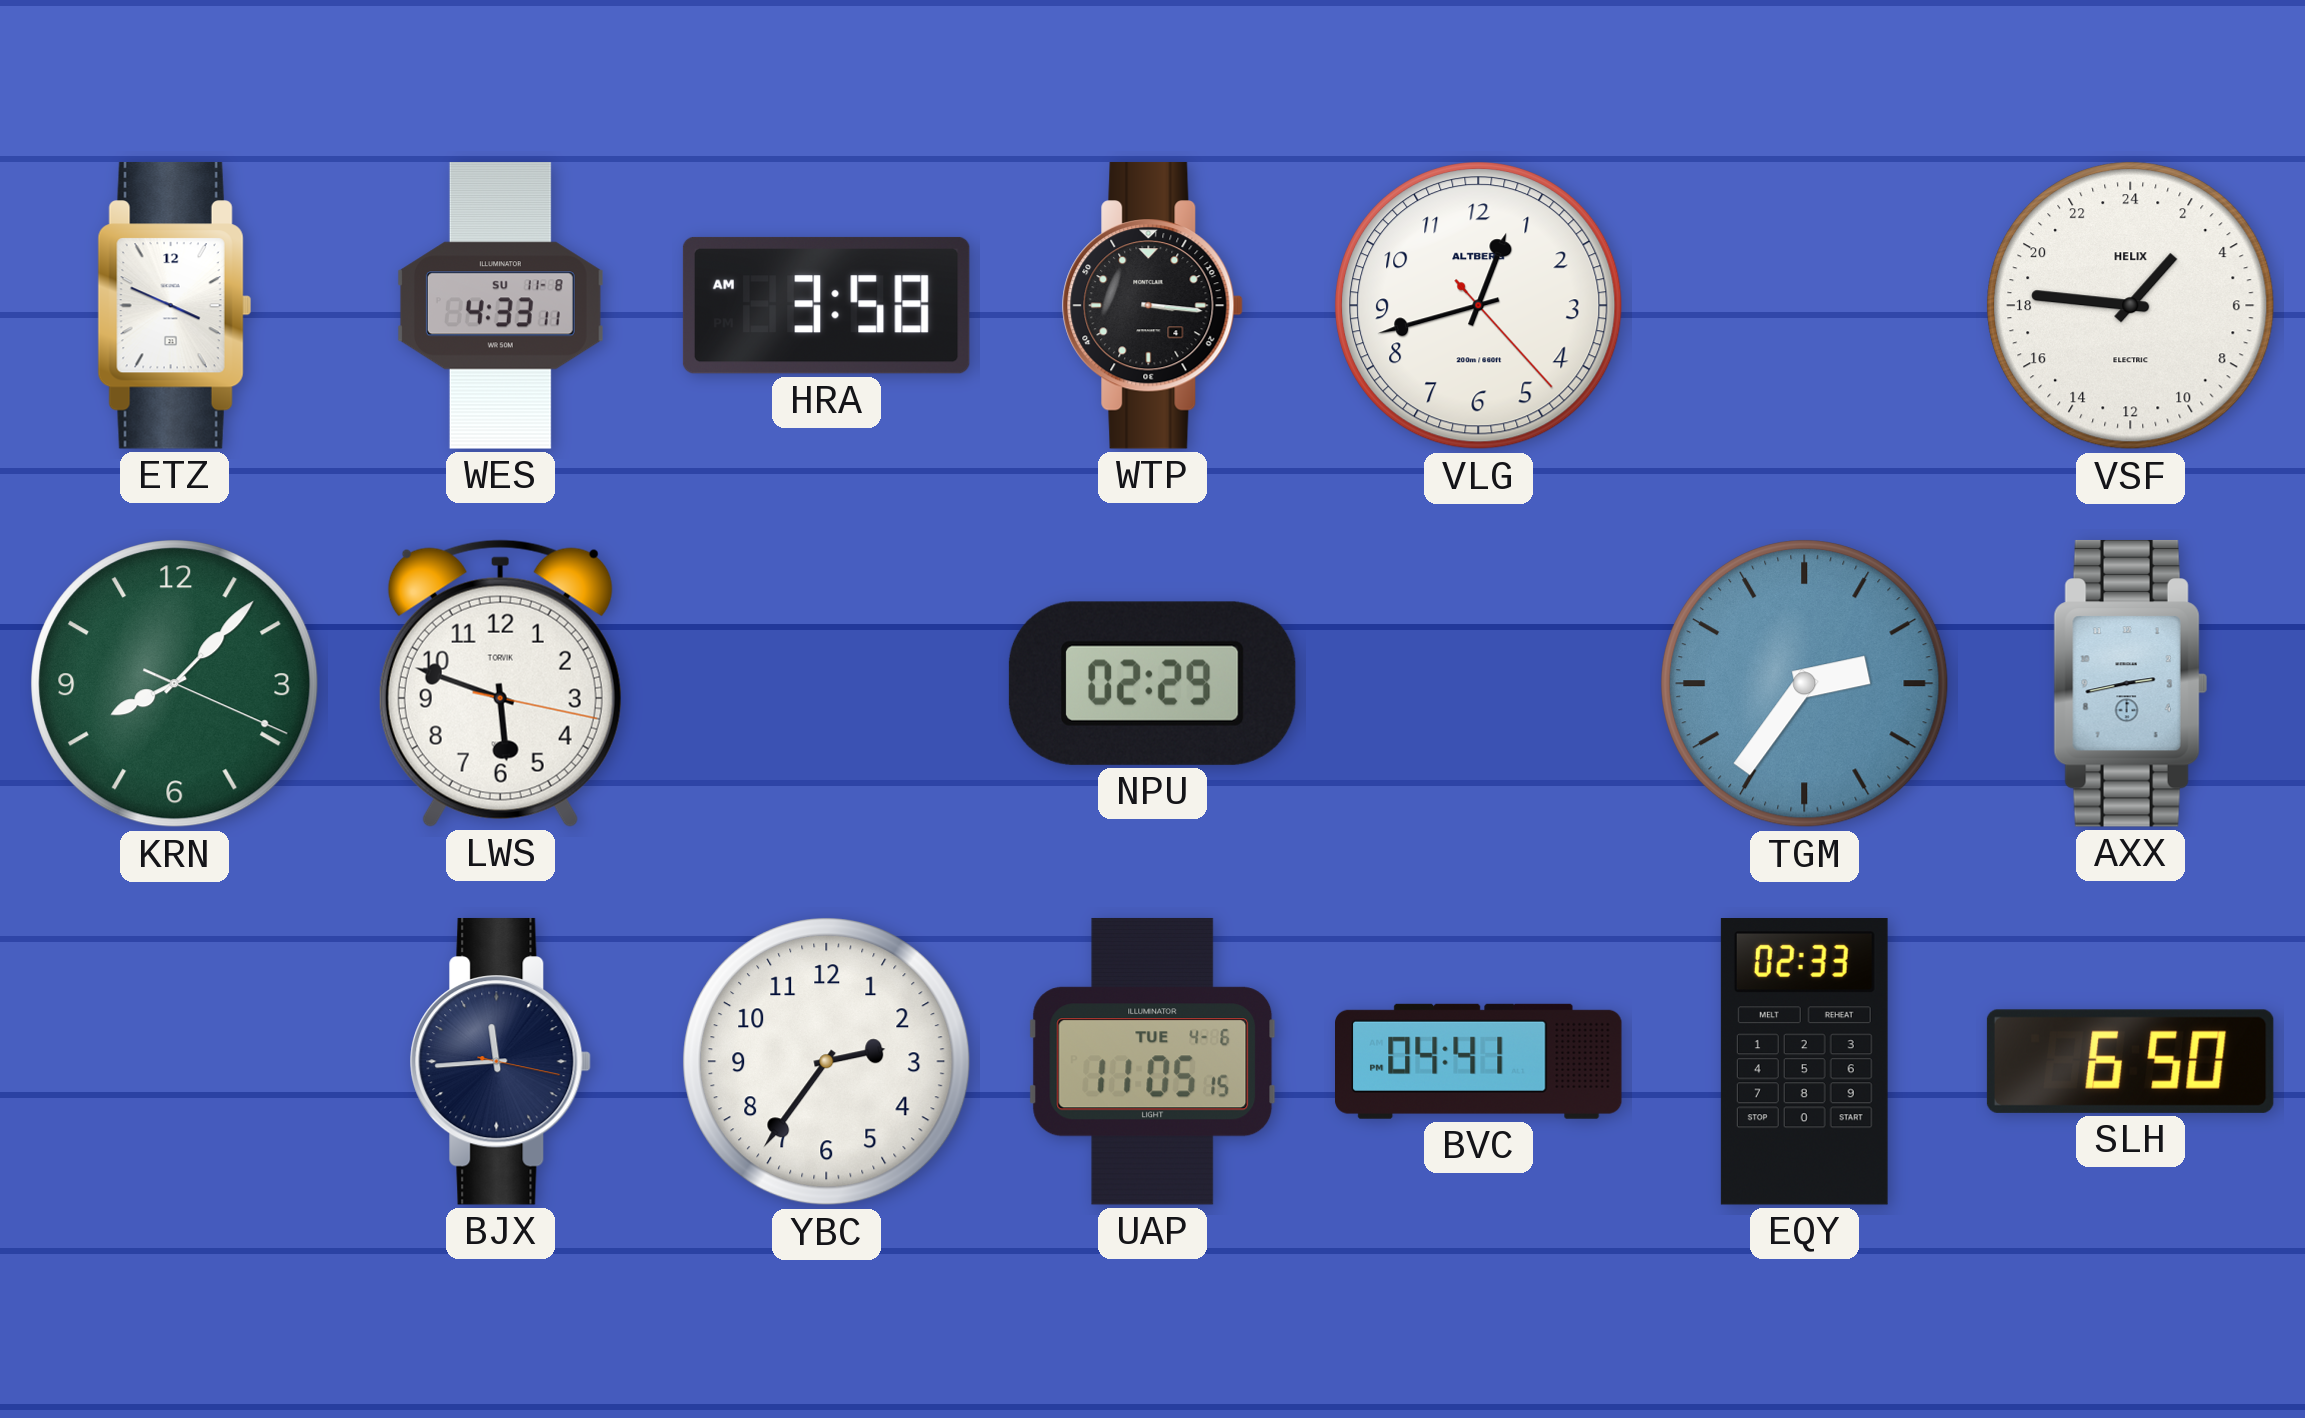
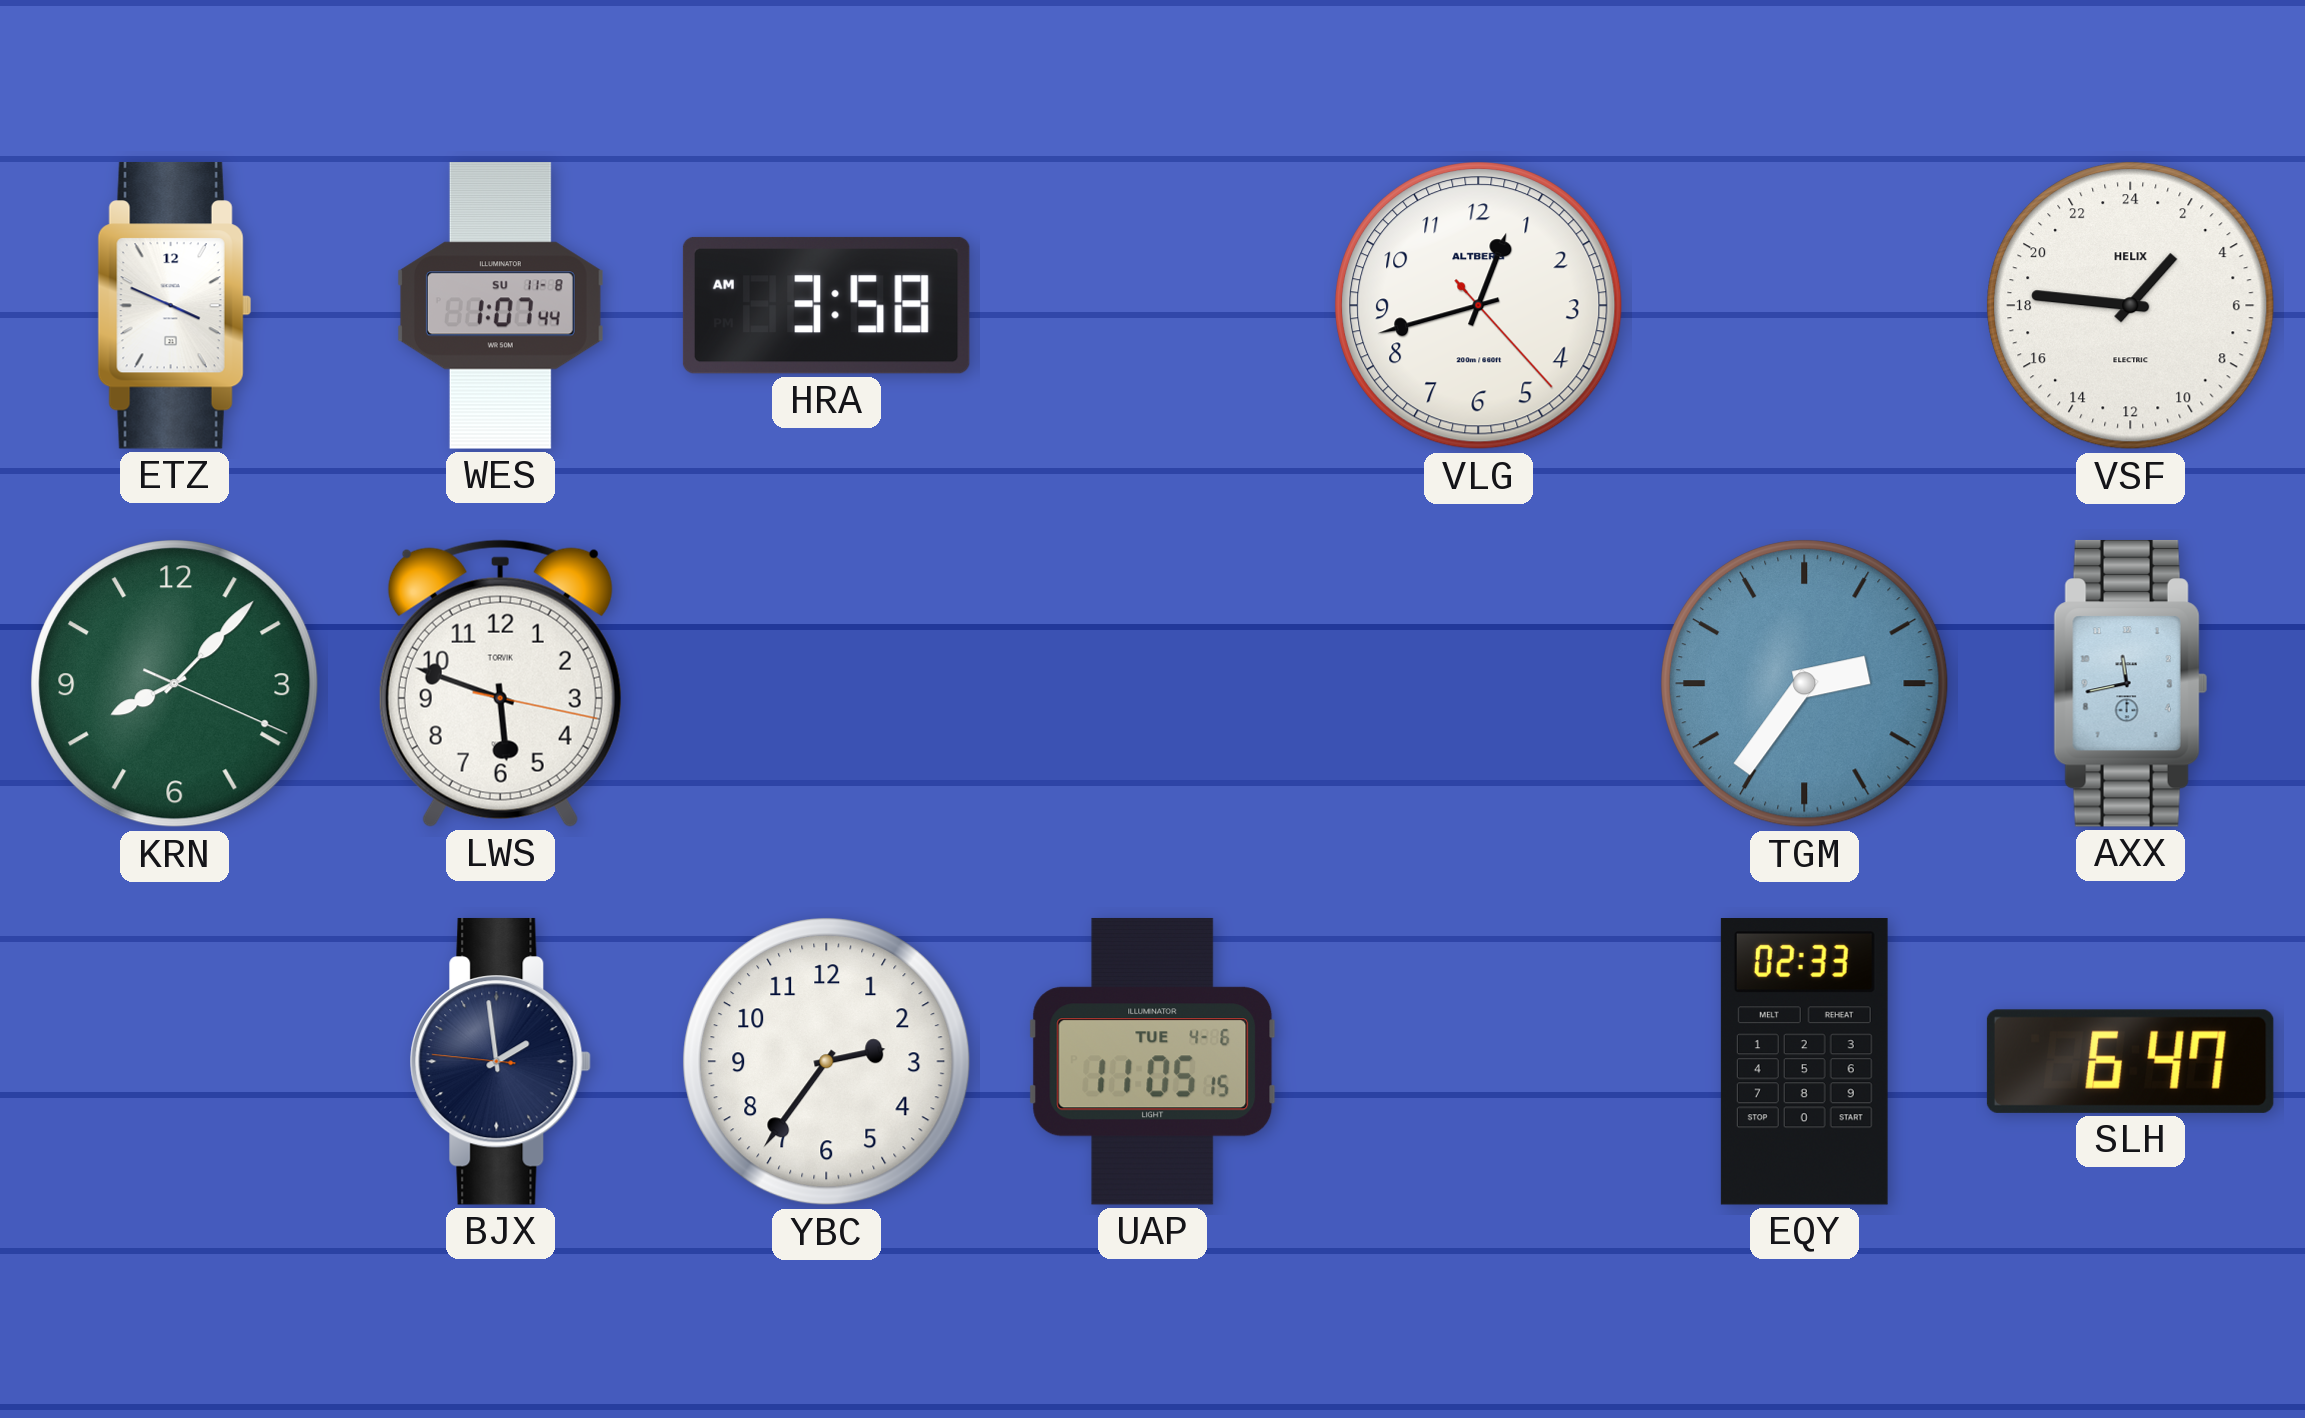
WES: 4:33 -> 1:07 (500, 306)
WTP: 3:16 -> none (1152, 305)
NPU: 02:29 -> none (1152, 683)
AXX: 2:43 -> 11:43 (2130, 683)
BJX: 11:44 -> 1:58 (500, 1061)
BVC: 04:41 -> none (1479, 1061)
SLH: 6:50 -> 6:47 (2130, 1061)
